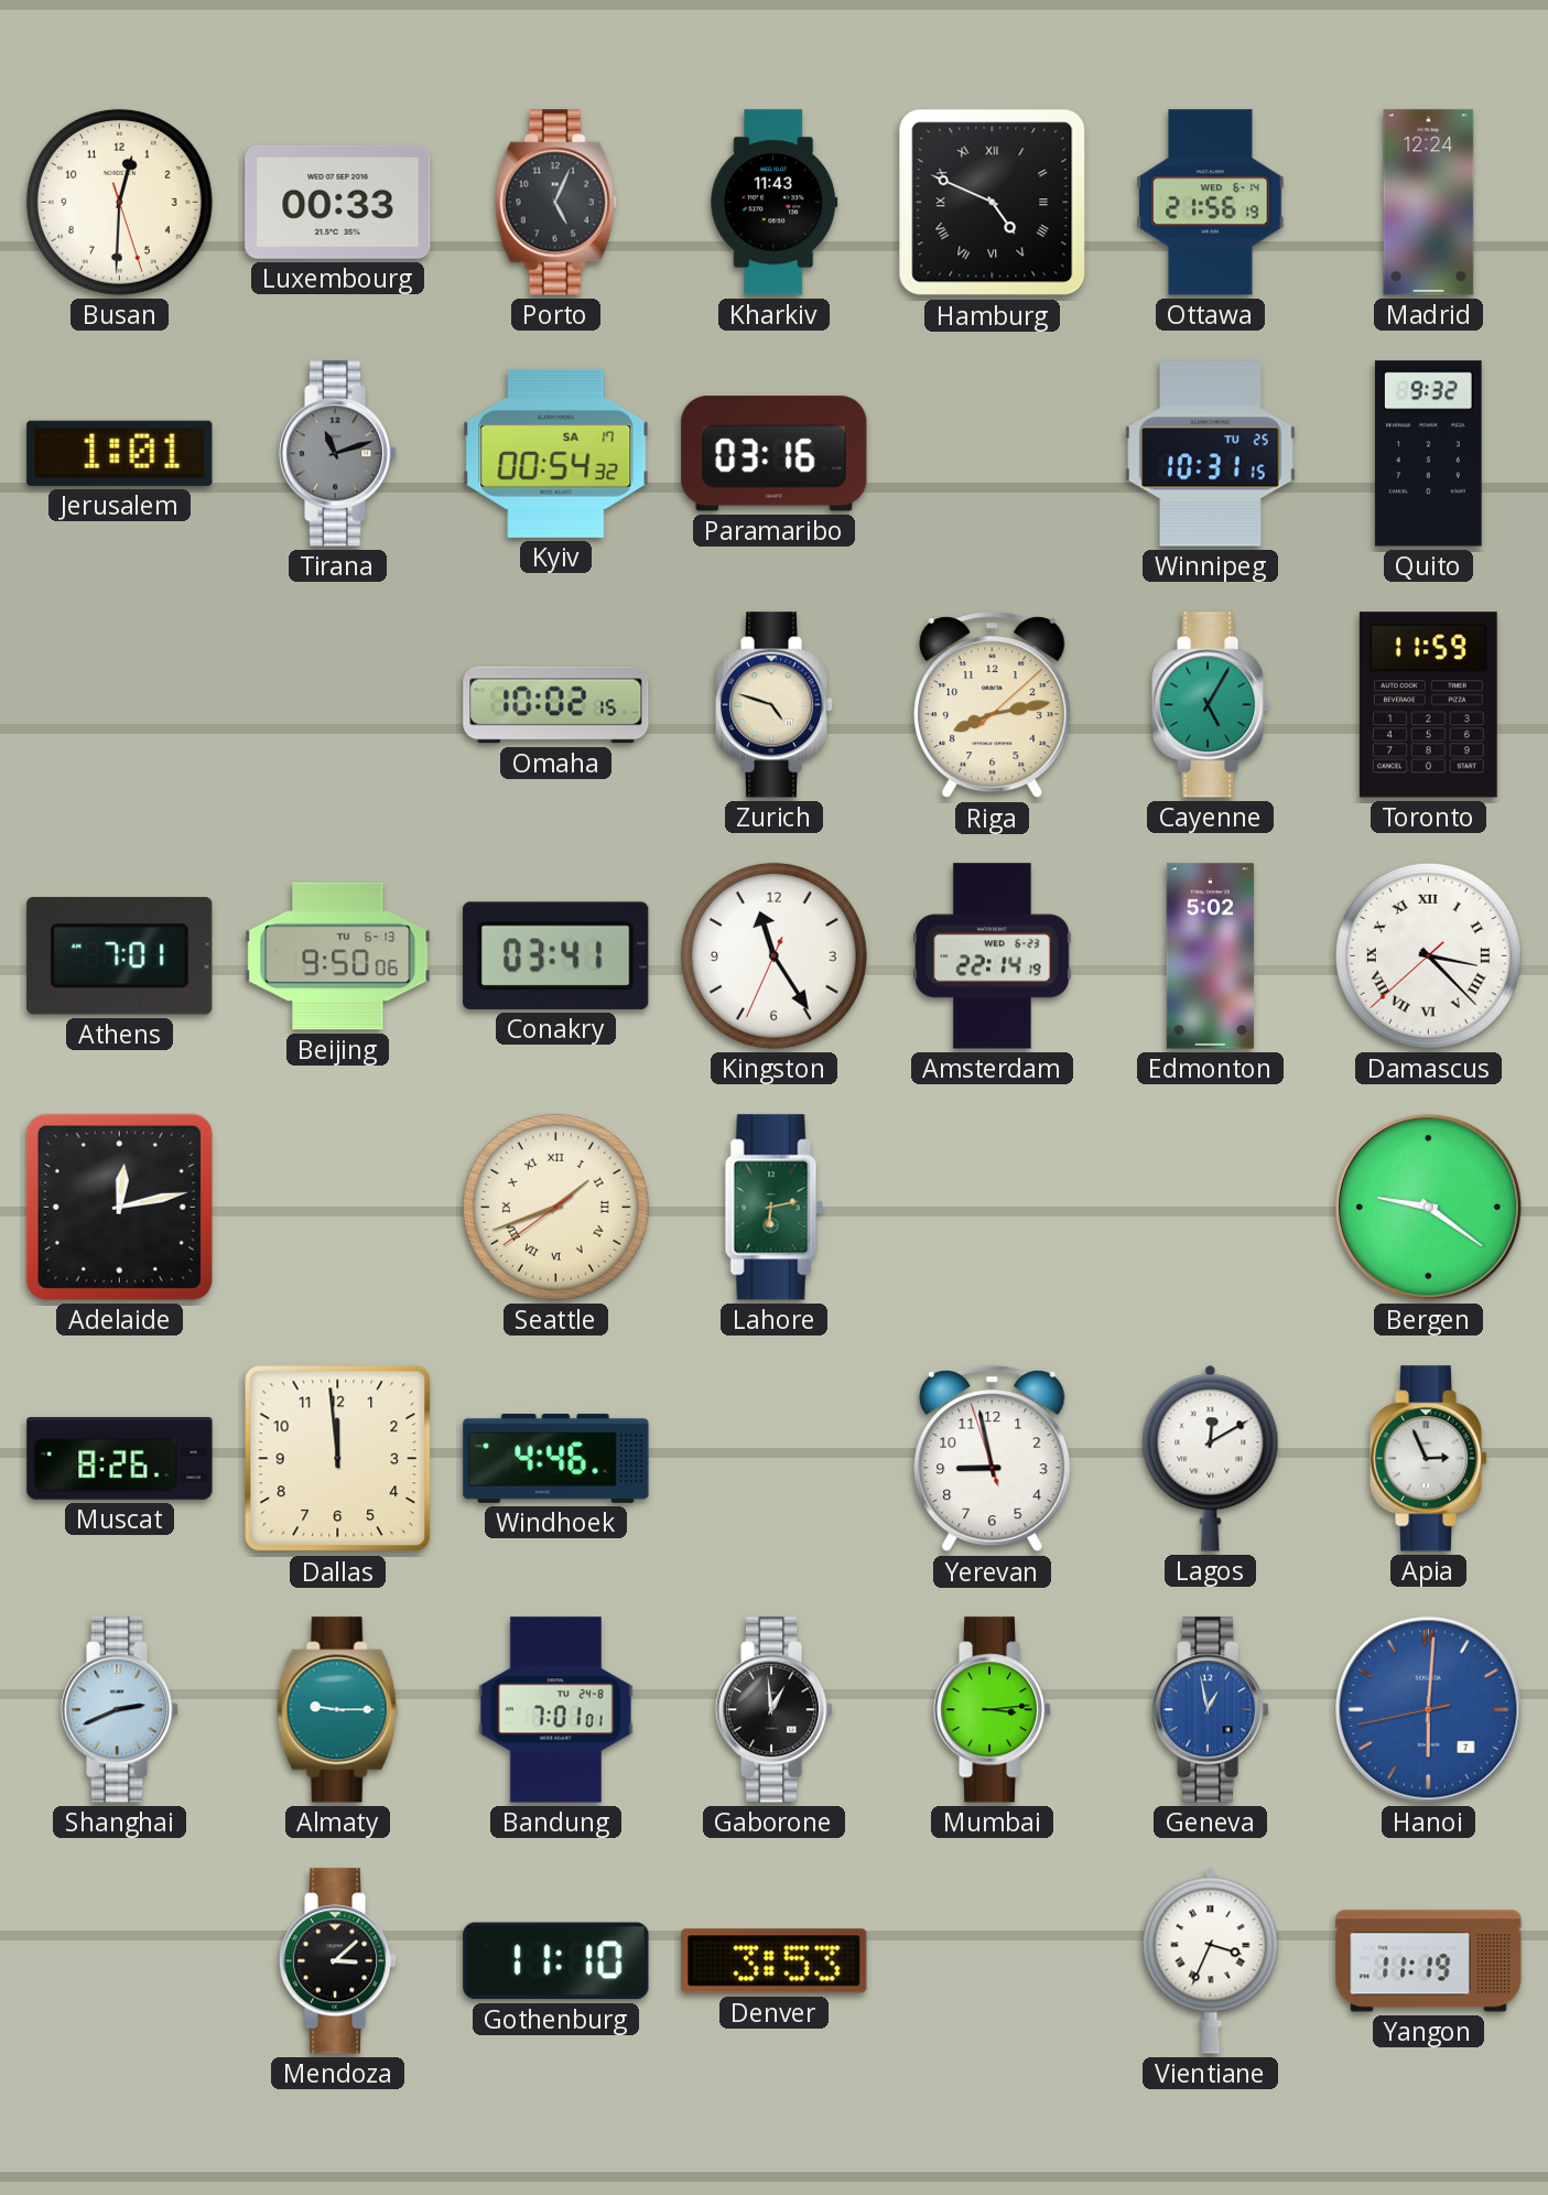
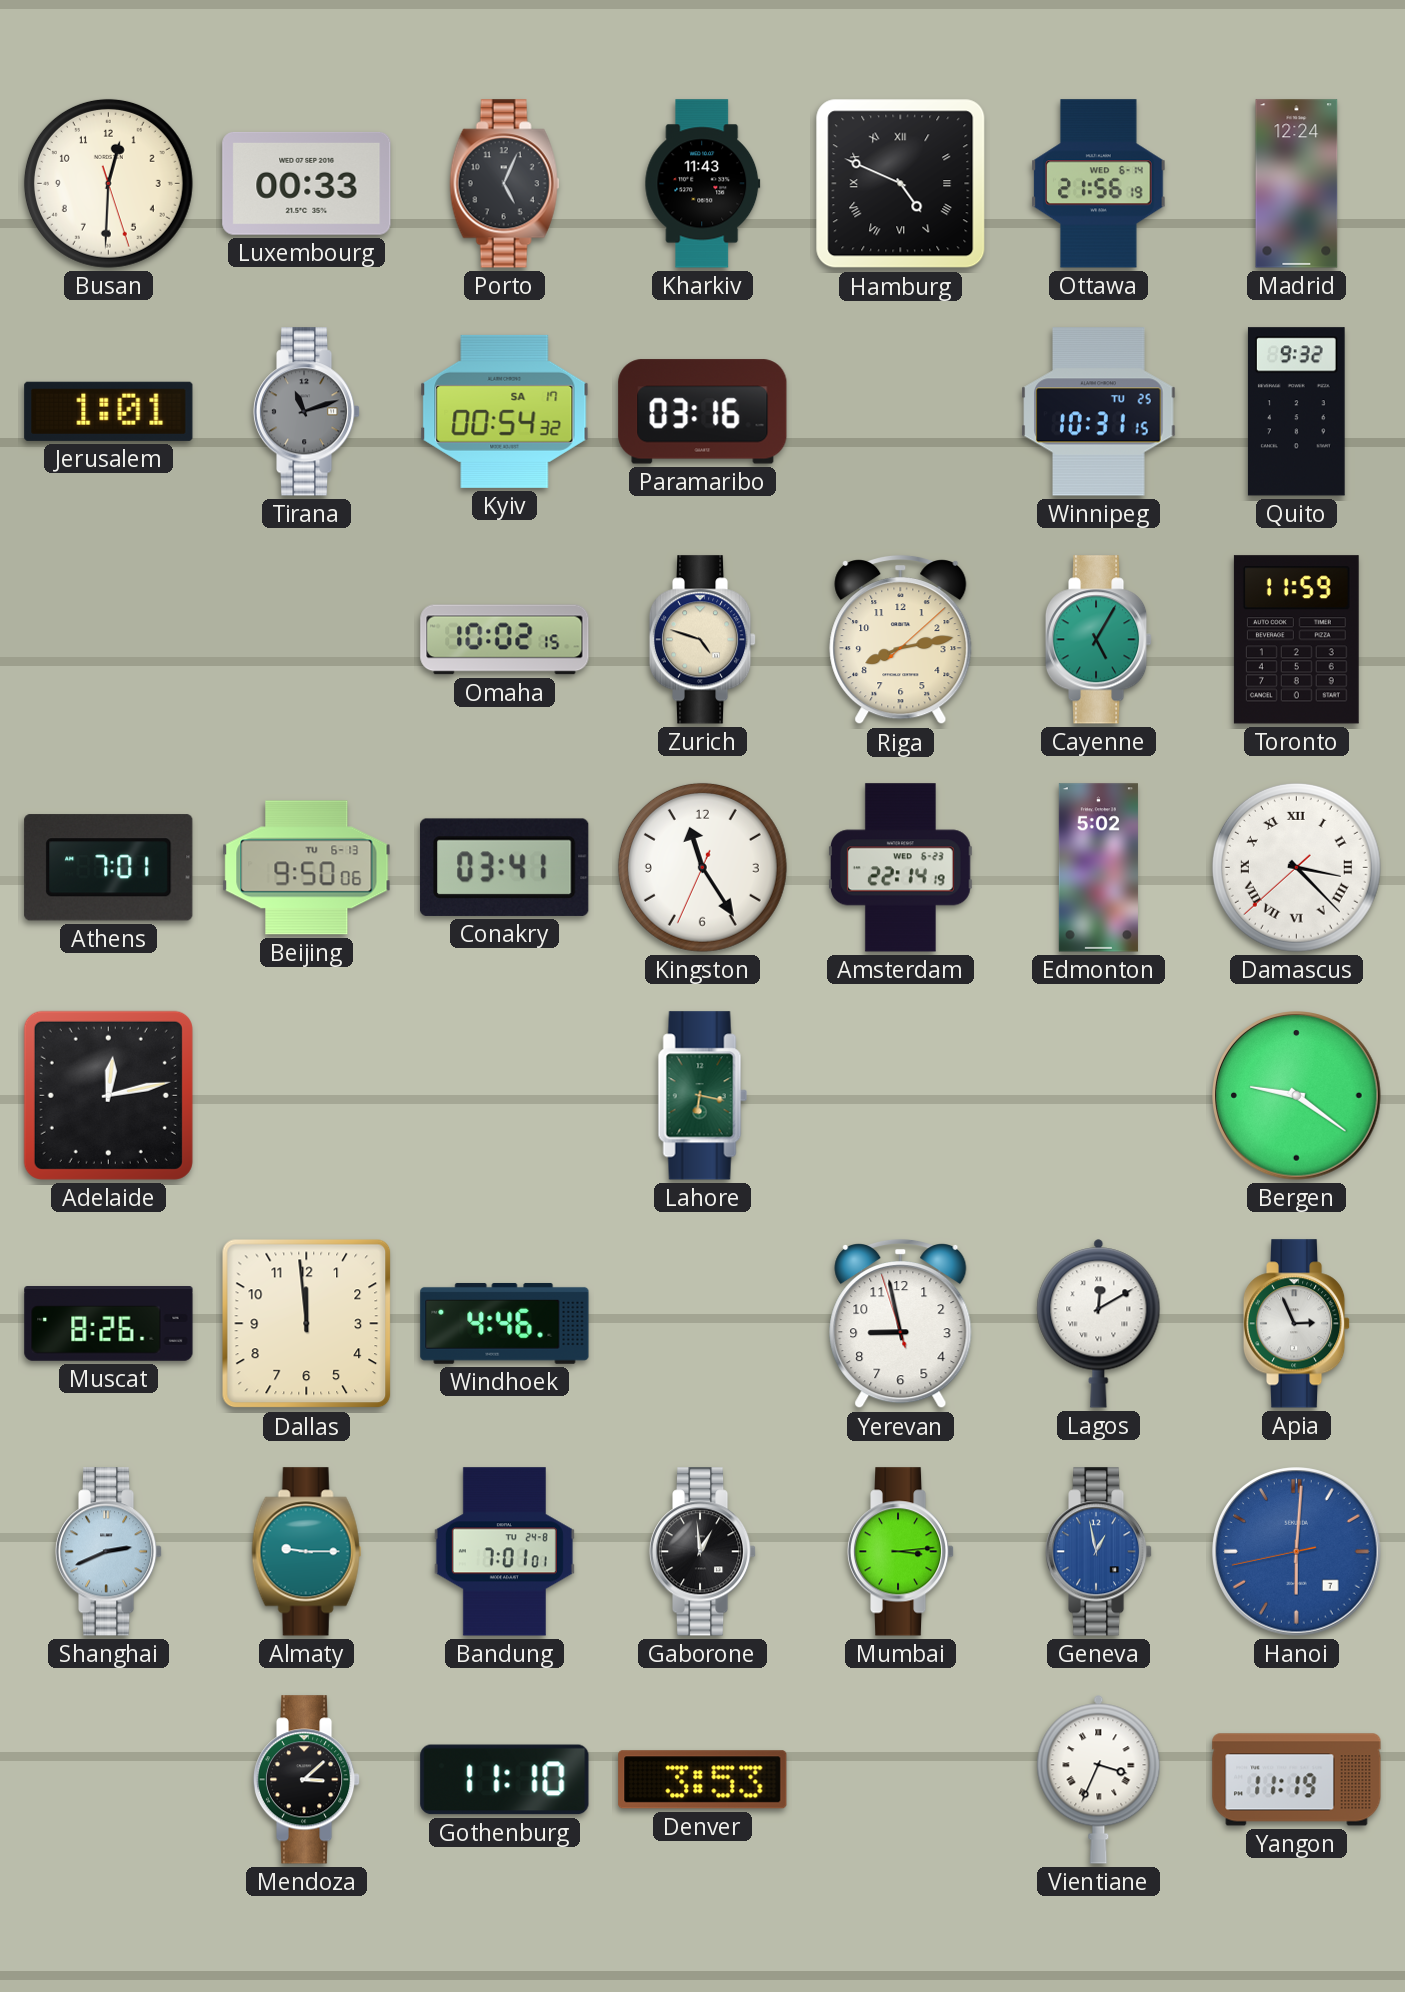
Seattle: 1:41 -> none (555, 1207)
Lahore: 6:13 -> 6:17 (702, 1096)
